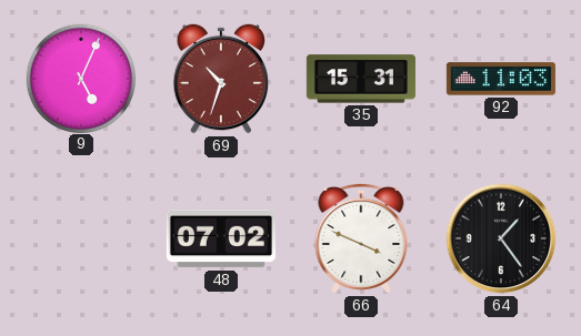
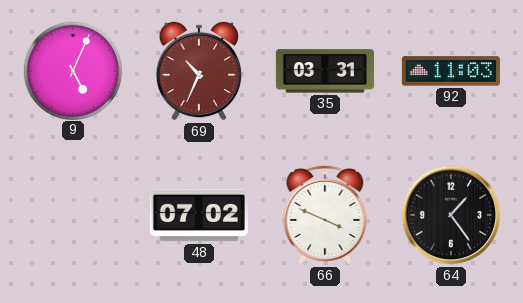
69: 10:33 -> 10:34 (199, 71)
35: 15:31 -> 03:31 (325, 71)
